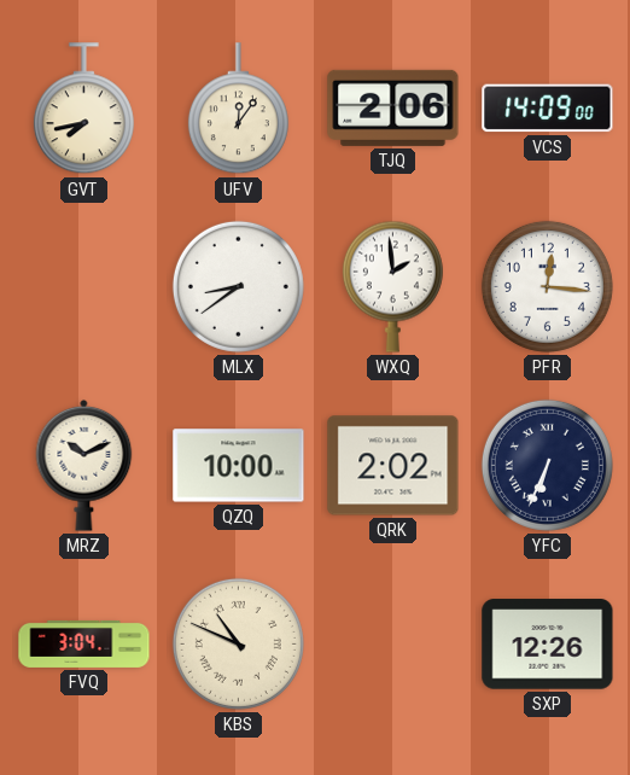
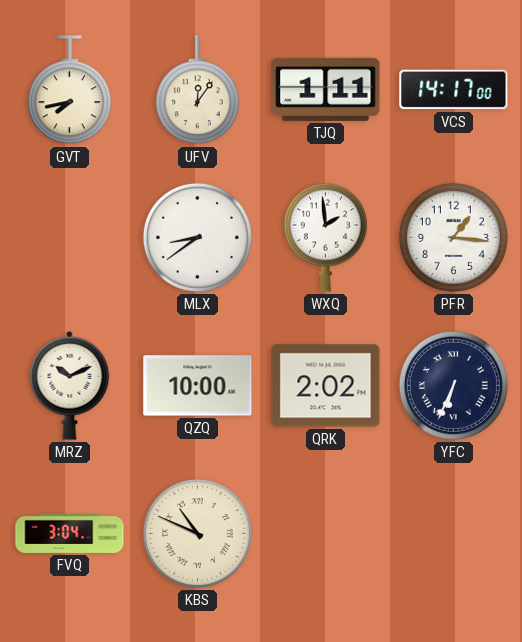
TJQ: 2:06 -> 1:11 (326, 89)
VCS: 14:09 -> 14:17 (454, 90)
PFR: 12:16 -> 1:16 (453, 237)
SXP: 12:26 -> none (548, 645)
